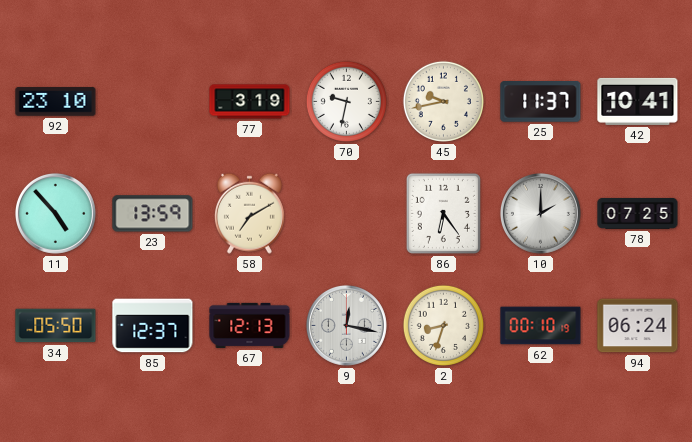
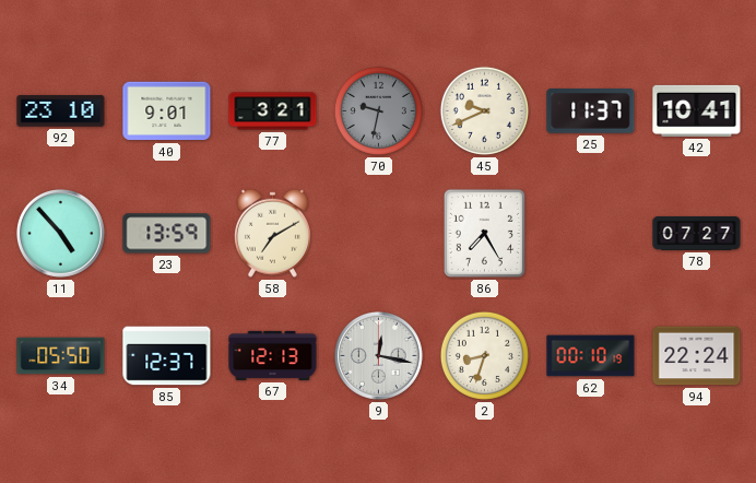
40: none -> 9:01 (167, 111)
77: 3:19 -> 3:21 (273, 111)
70 dial: white -> grey (378, 110)
45: 9:43 -> 9:41 (484, 110)
86: 6:24 -> 7:25 (484, 233)
10: 2:00 -> none (540, 213)
78: 07:25 -> 07:27 (697, 233)
94: 06:24 -> 22:24 (697, 356)
